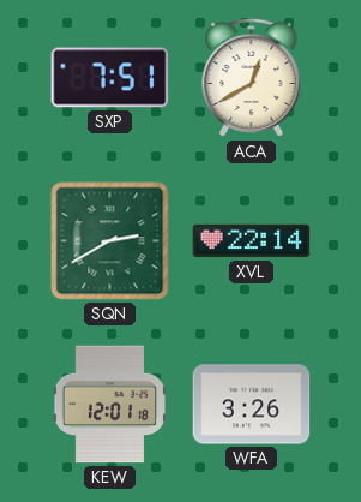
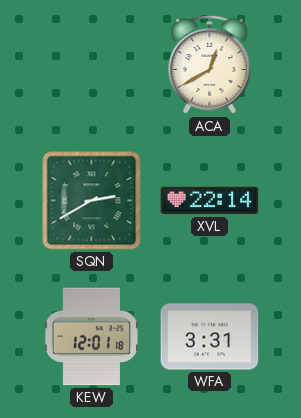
SXP: 7:51 -> none (110, 78)
WFA: 3:26 -> 3:31 (210, 337)
